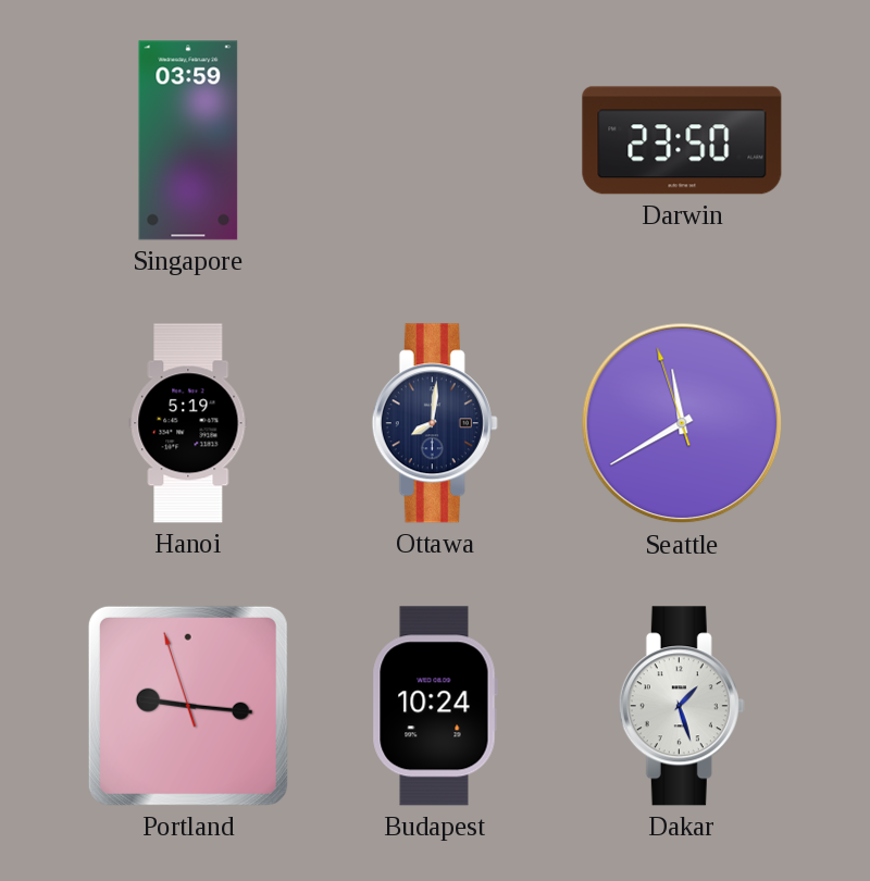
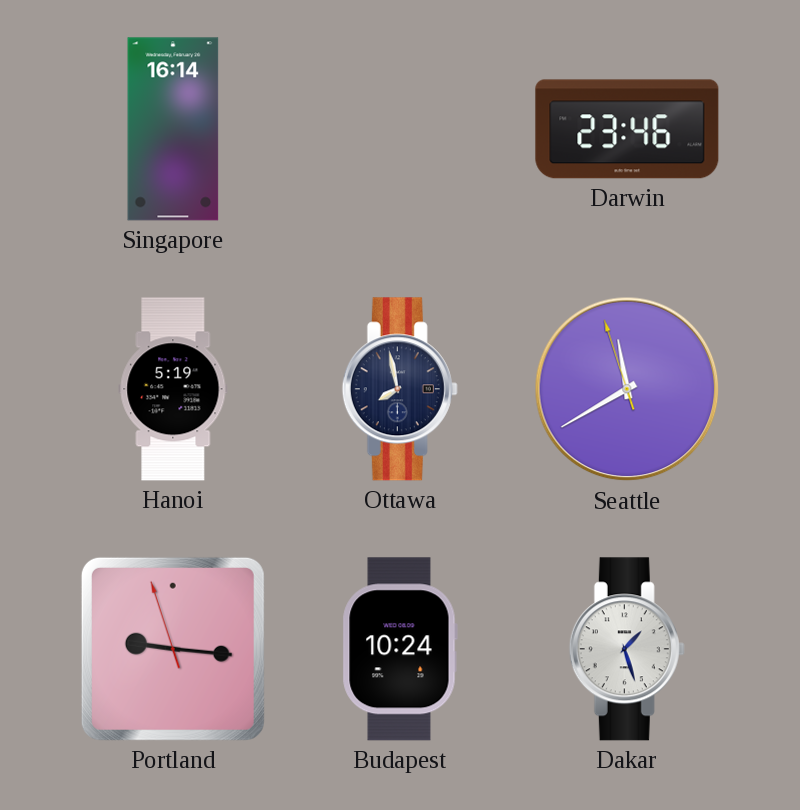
Singapore: 03:59 -> 16:14 (173, 129)
Darwin: 23:50 -> 23:46 (627, 129)
Ottawa: 8:01 -> 7:58 (400, 389)
